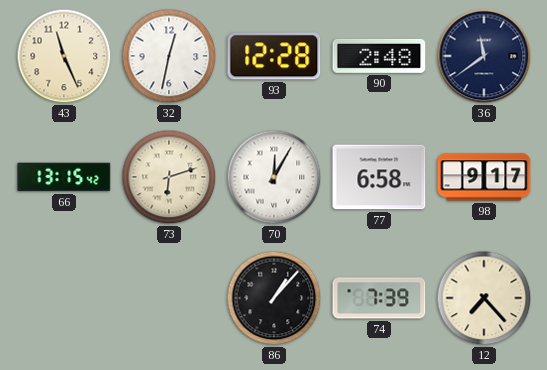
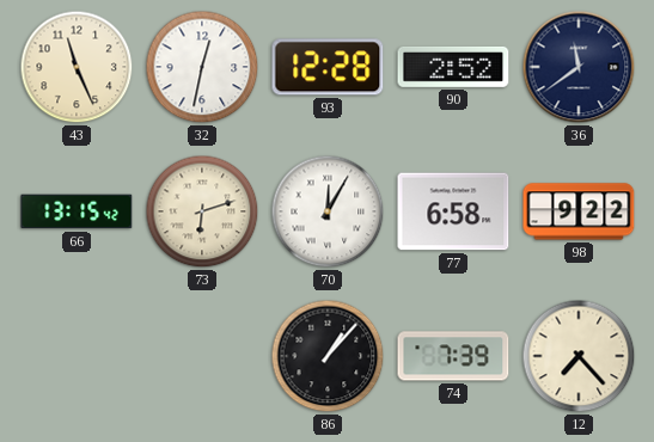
90: 2:48 -> 2:52 (453, 67)
98: 9:17 -> 9:22 (579, 211)
